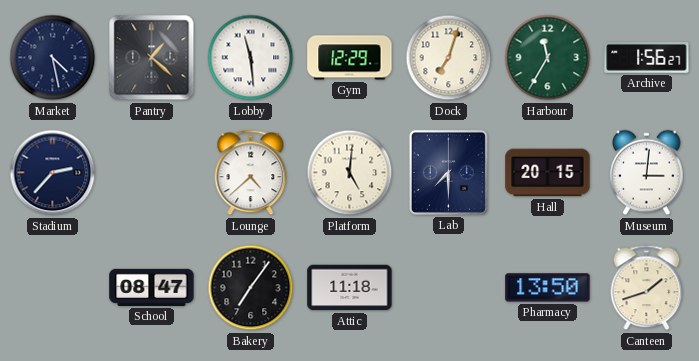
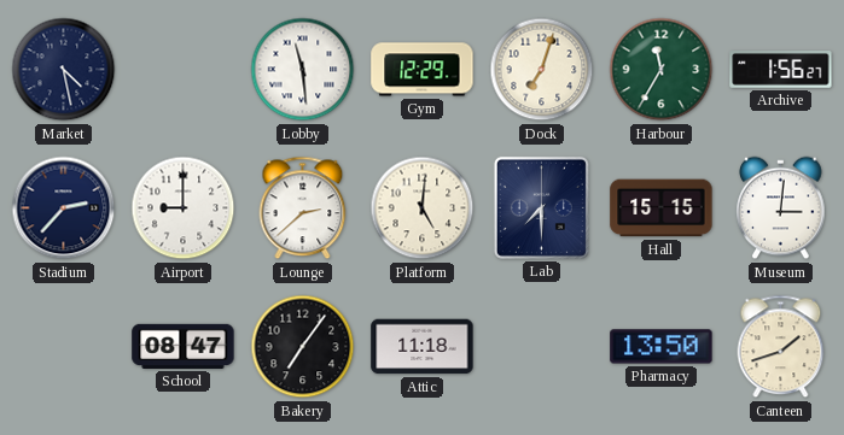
Pantry: 1:22 -> none (152, 58)
Airport: none -> 9:00 (184, 208)
Lounge: 4:38 -> 2:38 (303, 208)
Hall: 20:15 -> 15:15 (662, 208)
